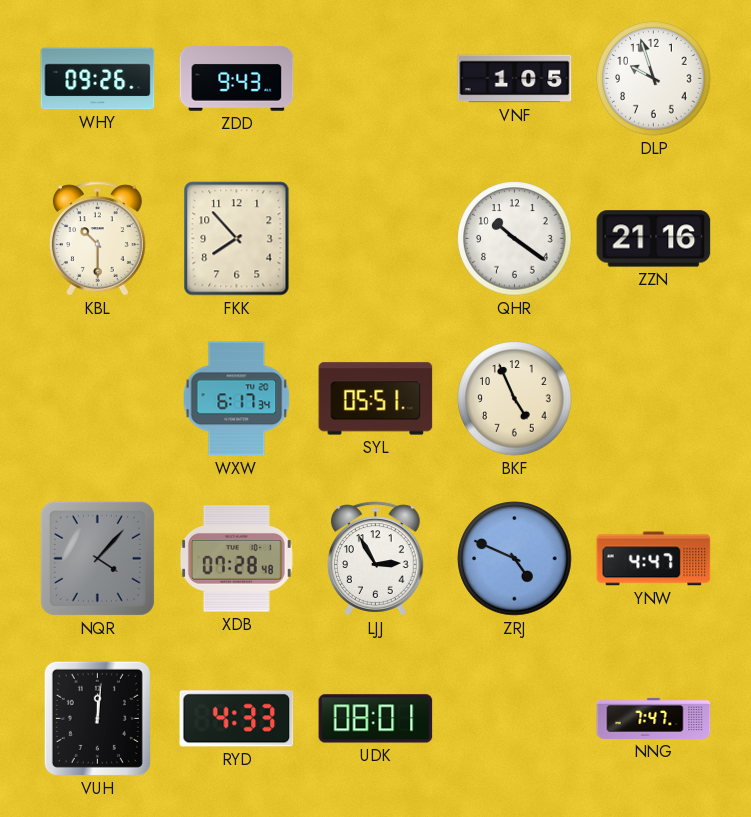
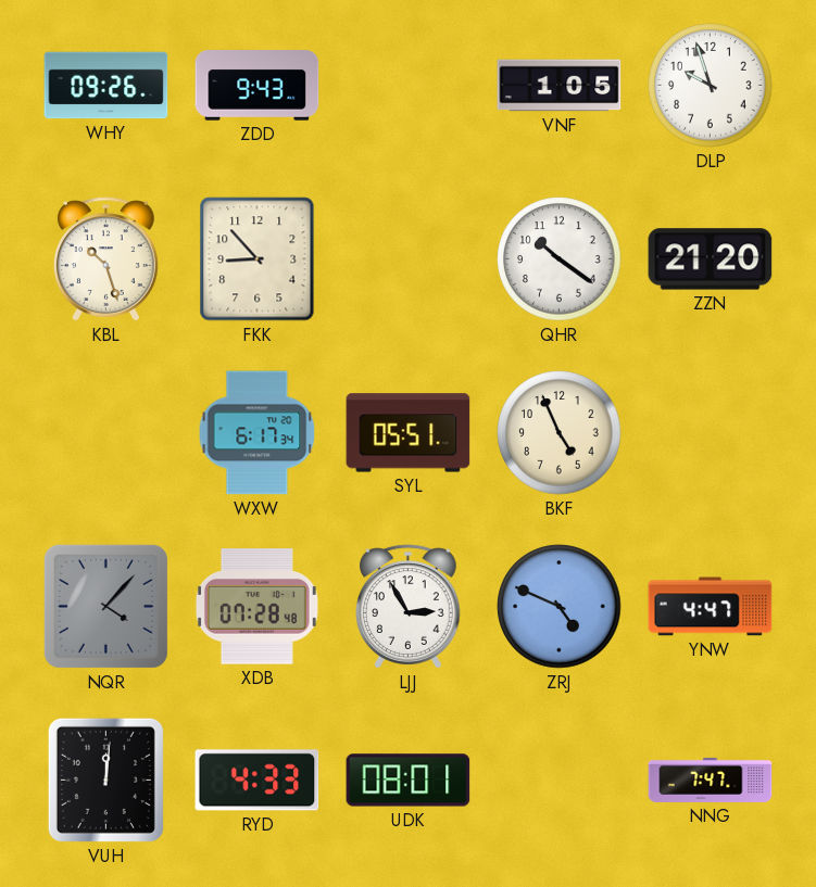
KBL: 10:30 -> 10:27 (106, 259)
FKK: 7:53 -> 8:53 (258, 259)
ZZN: 21:16 -> 21:20 (711, 259)
